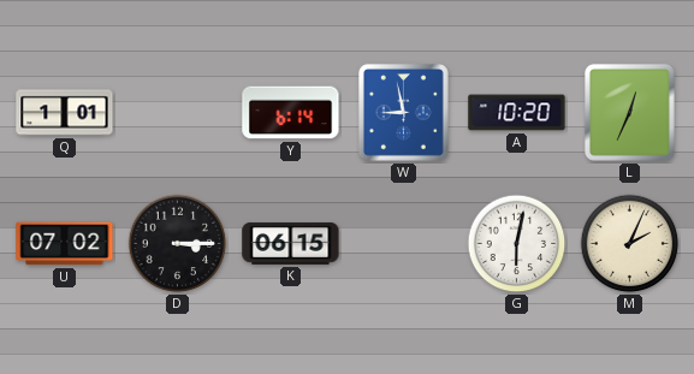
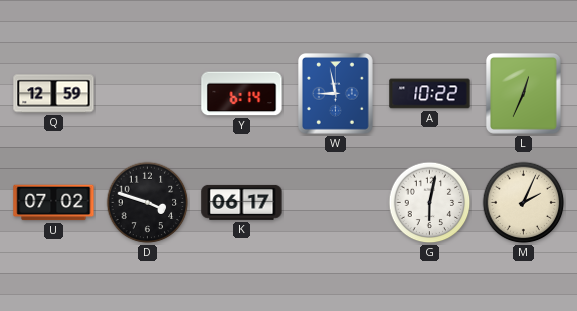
Q: 1:01 -> 12:59 (54, 94)
A: 10:20 -> 10:22 (430, 94)
D: 3:15 -> 3:48 (148, 203)
K: 06:15 -> 06:17 (242, 202)
